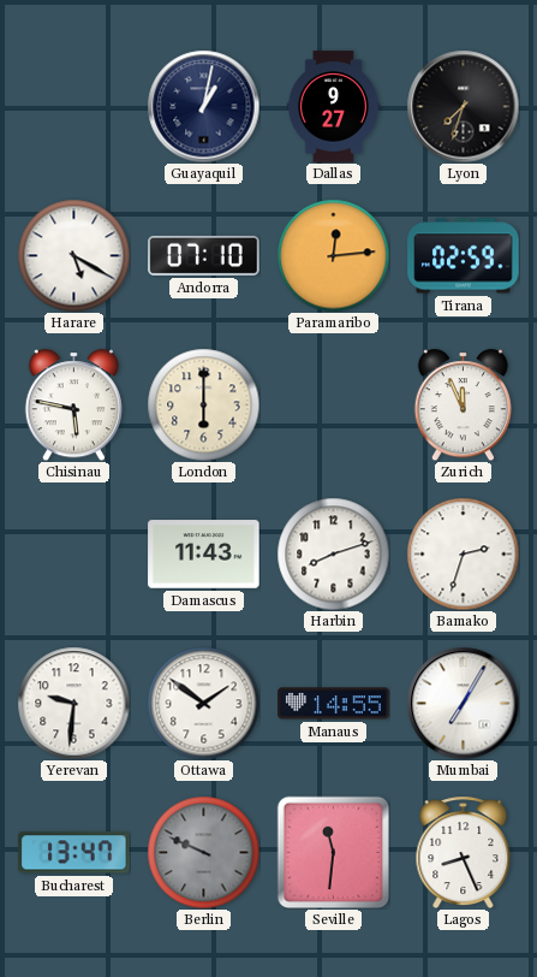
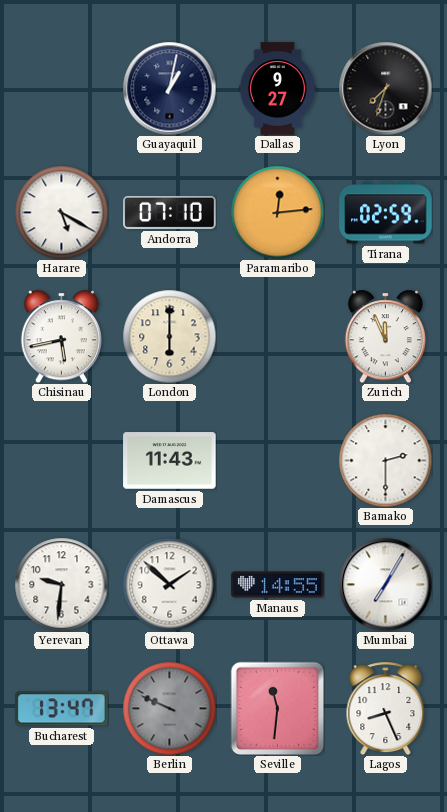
Chisinau: 5:47 -> 5:43 (61, 336)
Harbin: 8:12 -> none (333, 553)
Bamako: 2:33 -> 2:30 (385, 460)
Ottawa: 1:51 -> 1:52 (169, 584)
